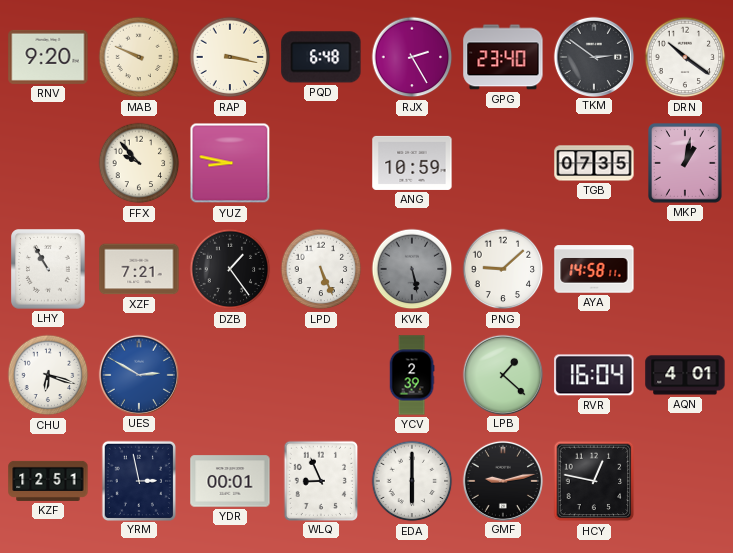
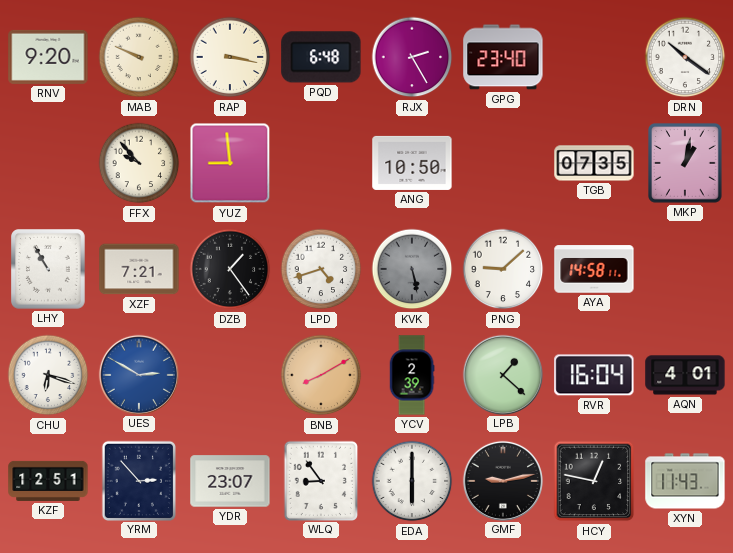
TKM: 2:51 -> none (593, 56)
YUZ: 8:47 -> 8:59 (230, 163)
ANG: 10:59 -> 10:50 (412, 163)
LPD: 5:26 -> 4:42 (321, 269)
BNB: none -> 8:10 (321, 375)
YRM: 2:58 -> 2:53 (138, 480)
YDR: 00:01 -> 23:07 (230, 481)
WLQ: 8:56 -> 8:54 (320, 480)
XYN: none -> 11:43 (685, 481)
